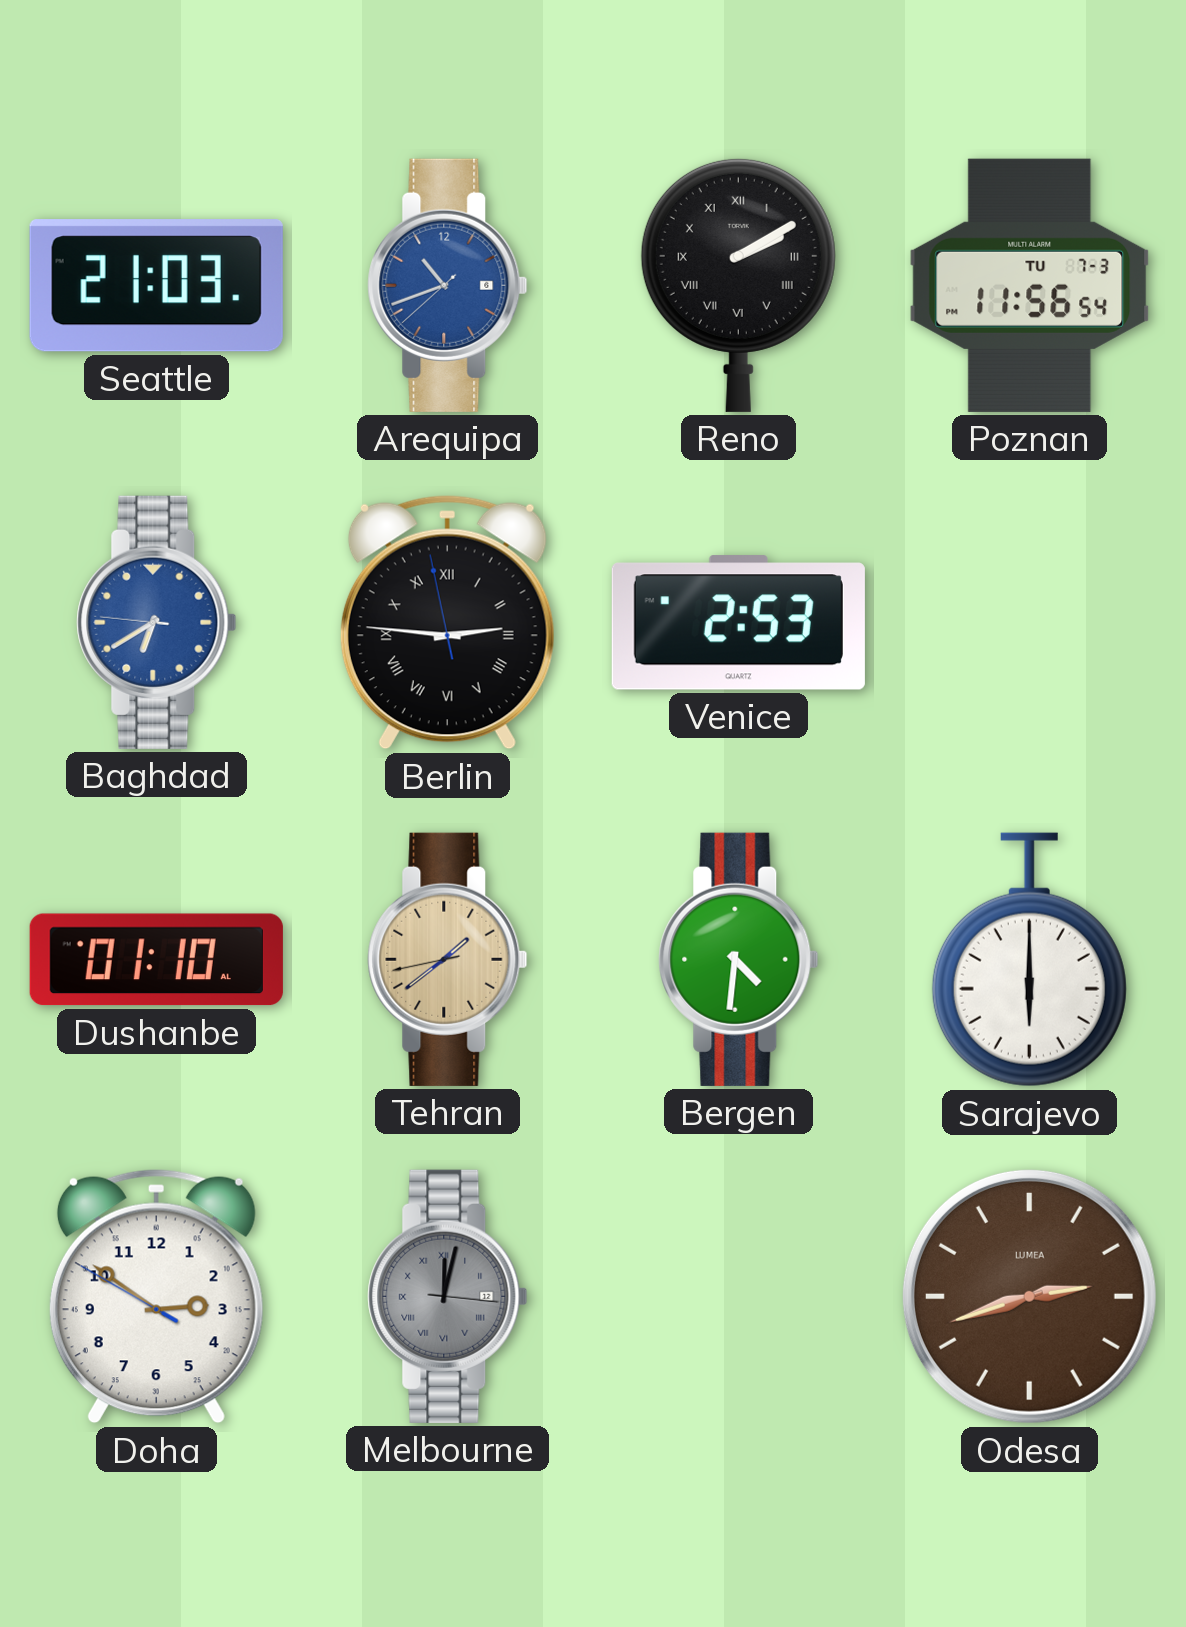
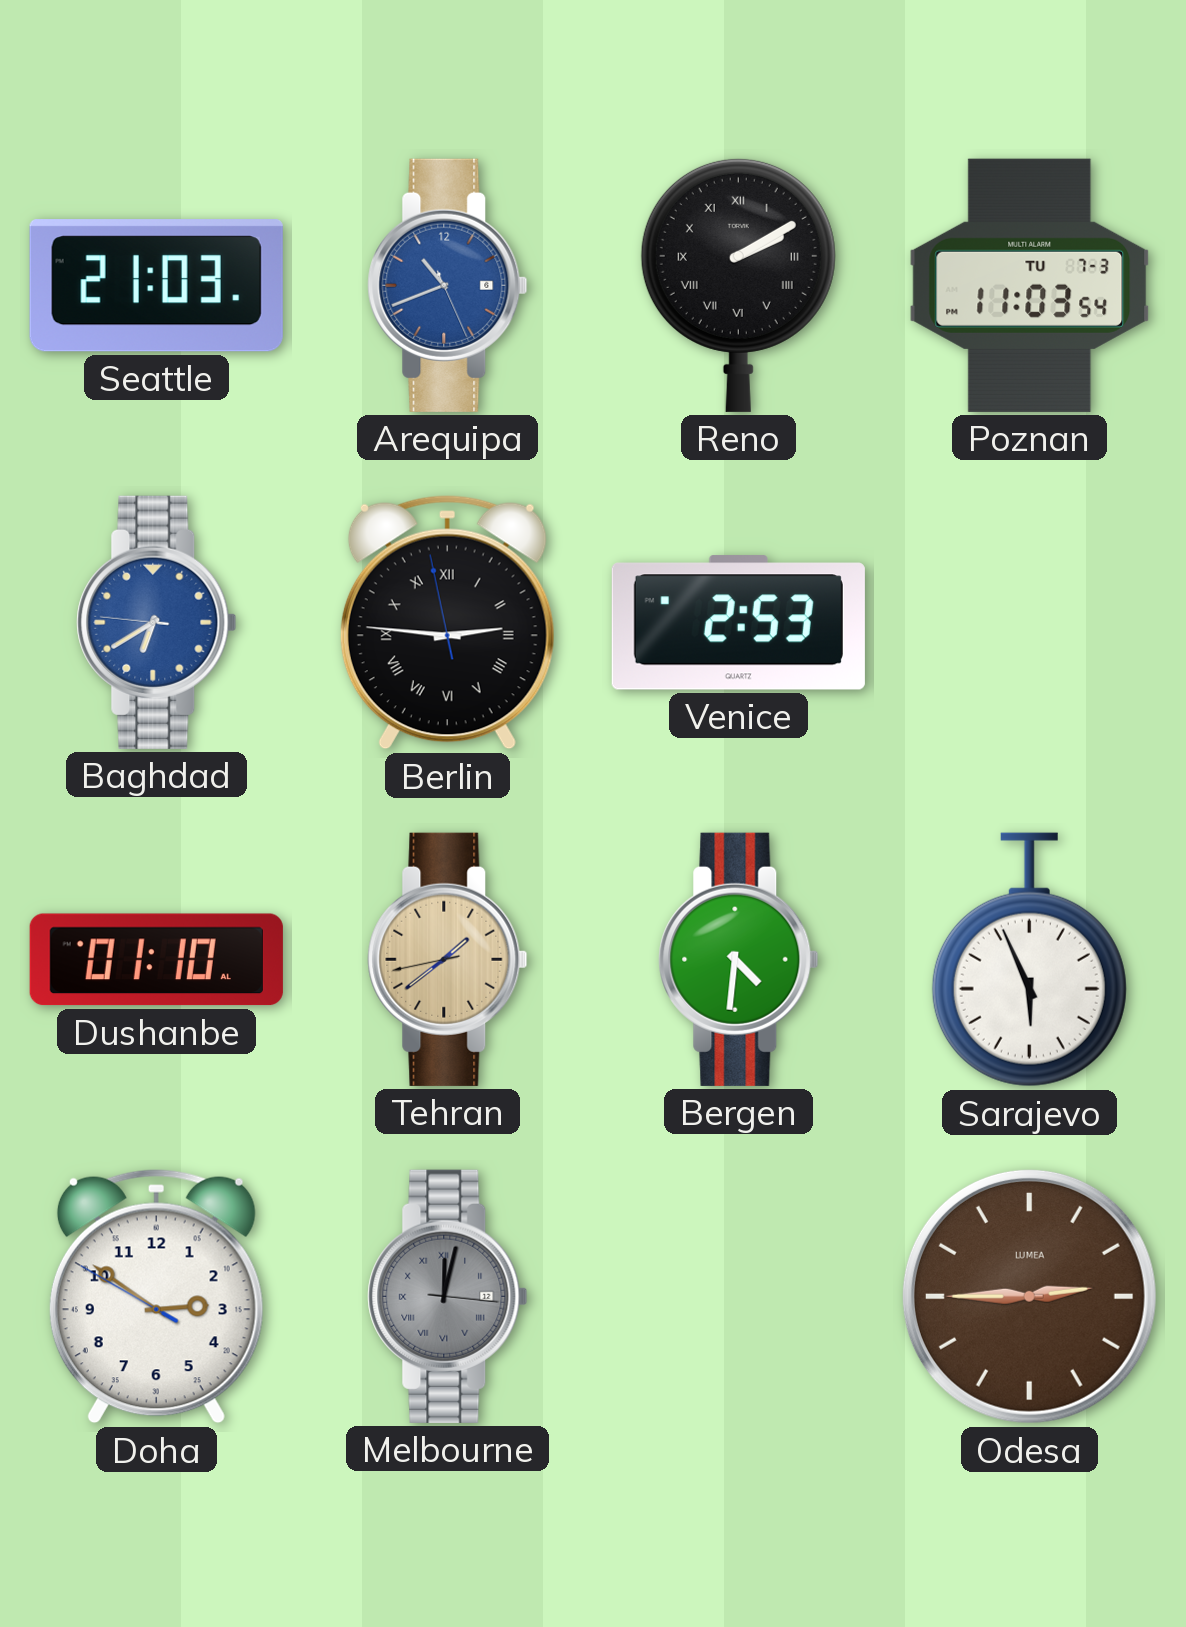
Arequipa: 10:41:38 -> 10:41:26 (448, 285)
Poznan: 11:56 -> 11:03 (1030, 285)
Sarajevo: 6:00 -> 5:56 (1029, 960)
Odesa: 2:42 -> 2:45 (1029, 1296)
